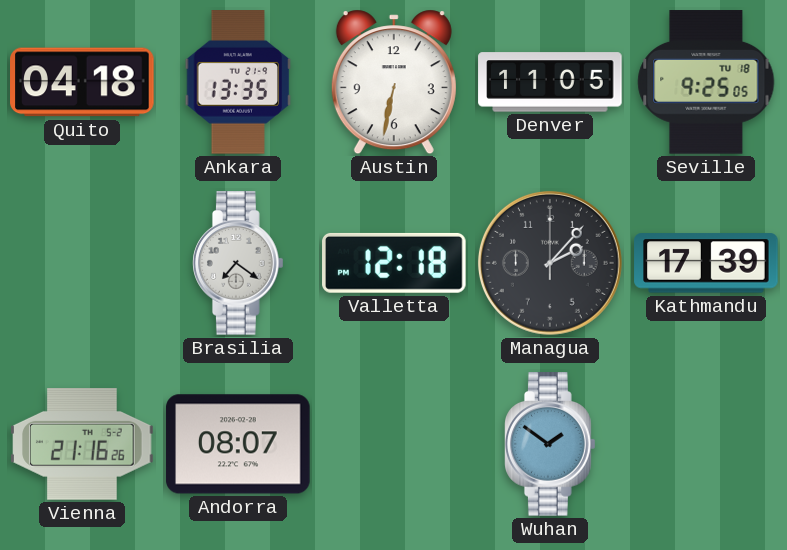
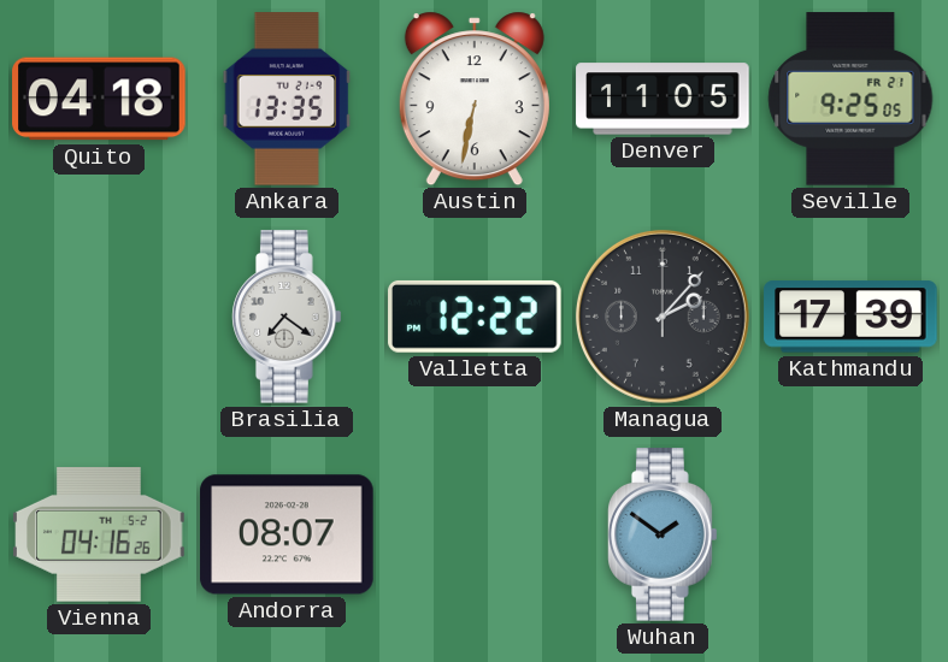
Seville date: TU 18 -> FR 21 (850, 99)
Valletta: 12:18 -> 12:22 (475, 317)
Vienna: 21:16 -> 04:16 (99, 534)
